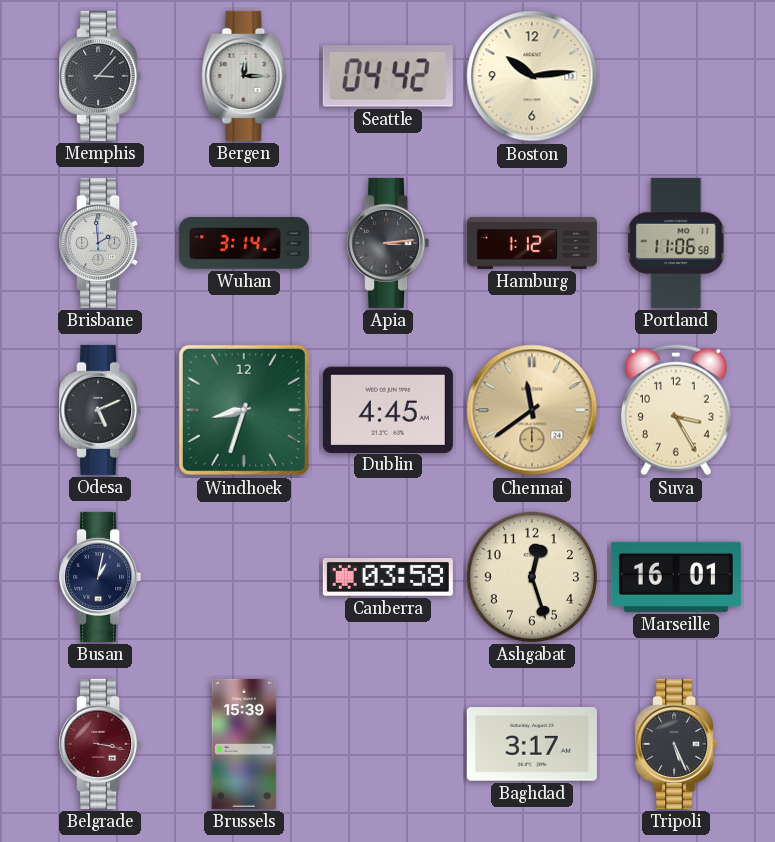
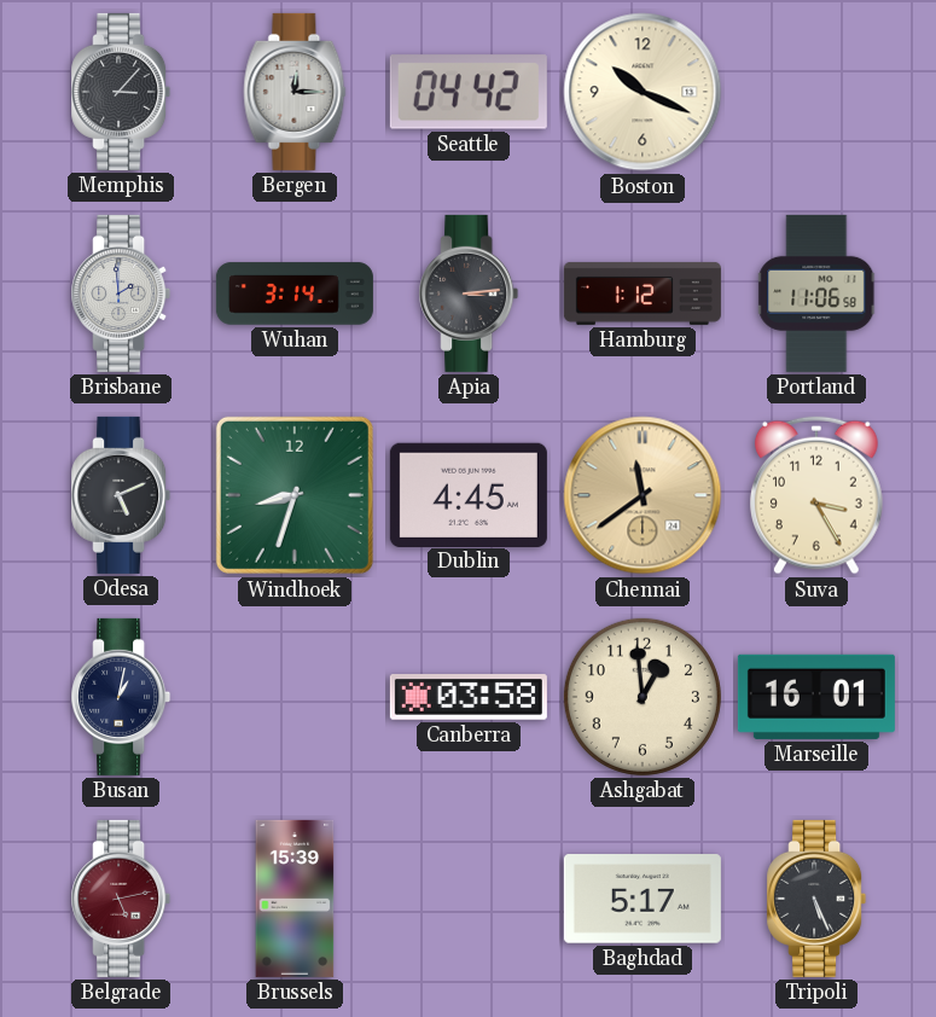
Boston: 10:14 -> 10:19 (643, 92)
Ashgabat: 12:27 -> 12:59 (643, 697)
Belgrade: 3:17 -> 5:13 (121, 899)
Baghdad: 3:17 -> 5:17 (643, 899)
